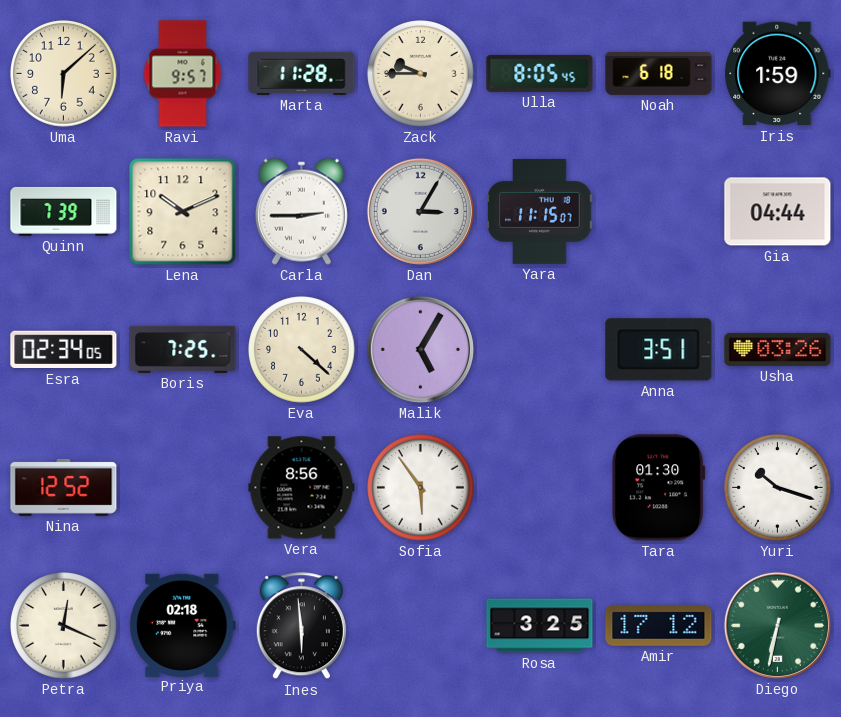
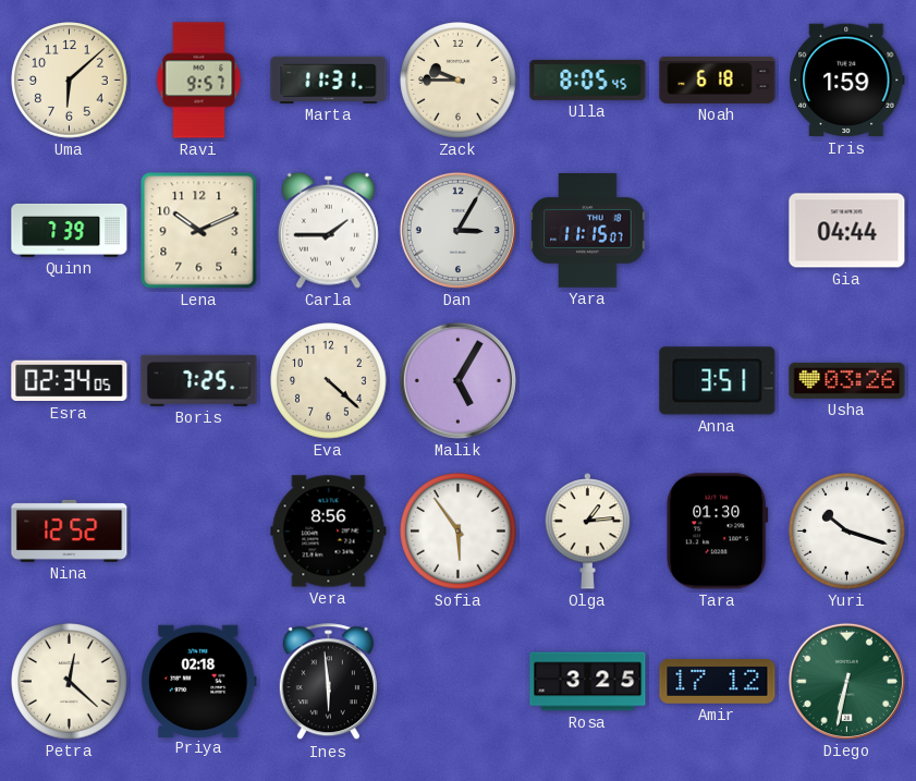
Marta: 11:28 -> 11:31 (329, 80)
Carla: 2:45 -> 1:45 (328, 230)
Olga: none -> 1:14 (588, 532)
Petra: 12:19 -> 12:22 (70, 682)
